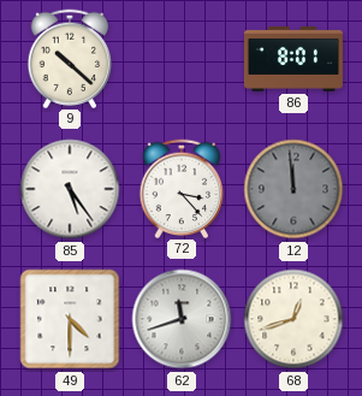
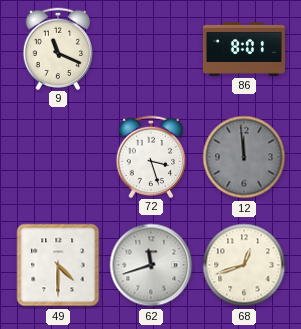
9: 10:22 -> 11:19 (58, 48)
85: 5:24 -> none (70, 189)
72: 3:23 -> 3:27 (151, 156)
